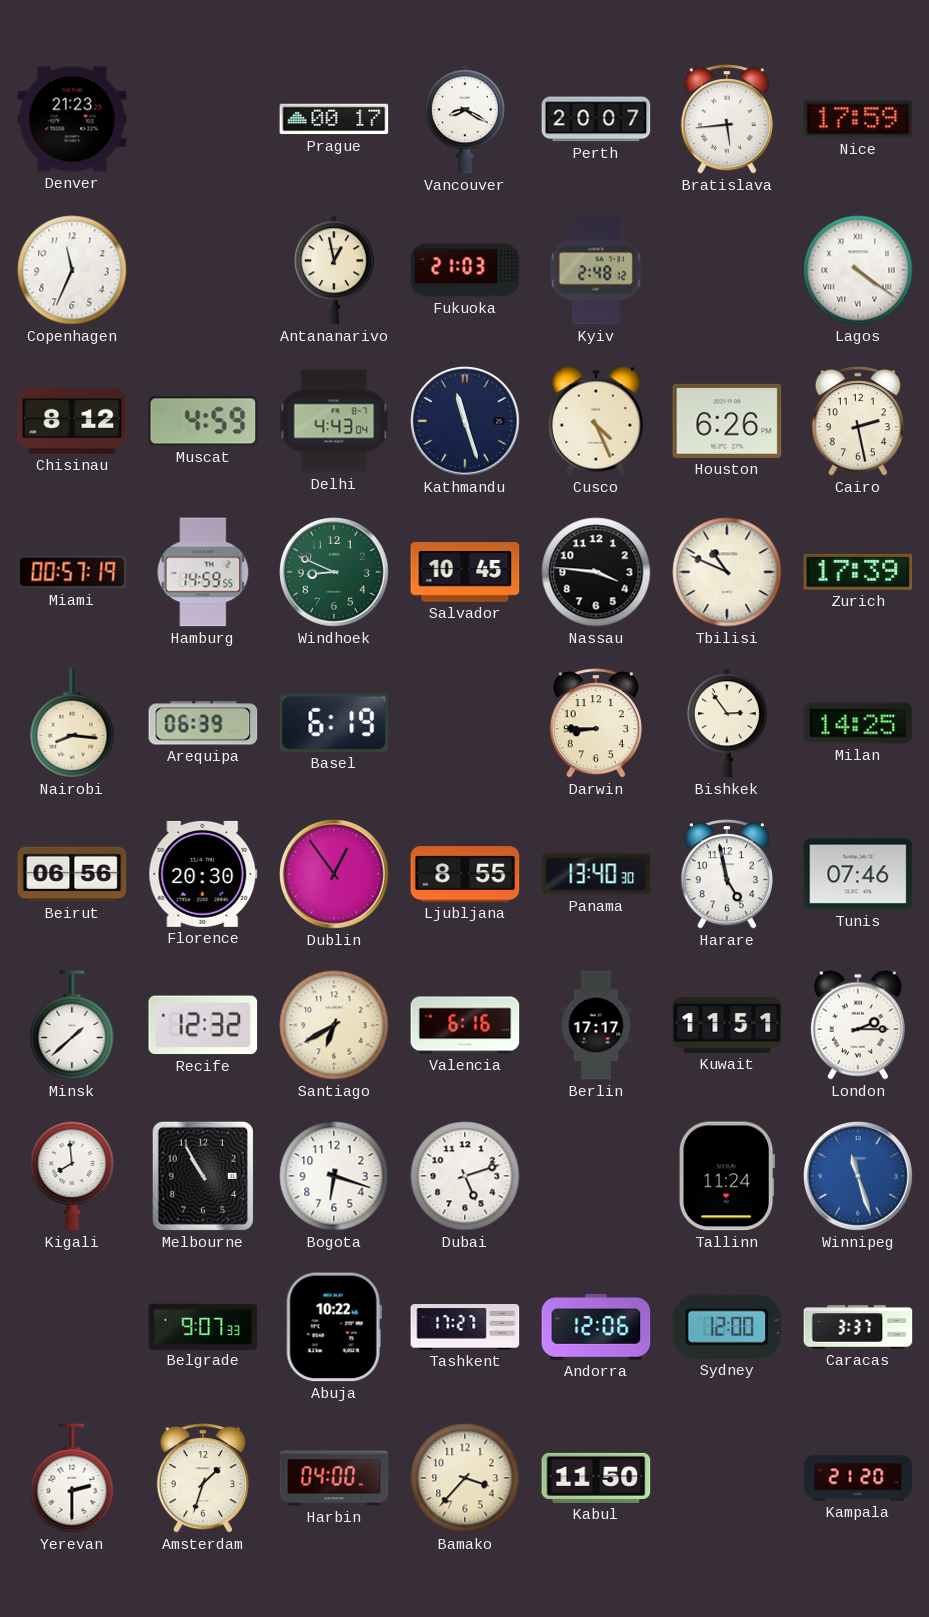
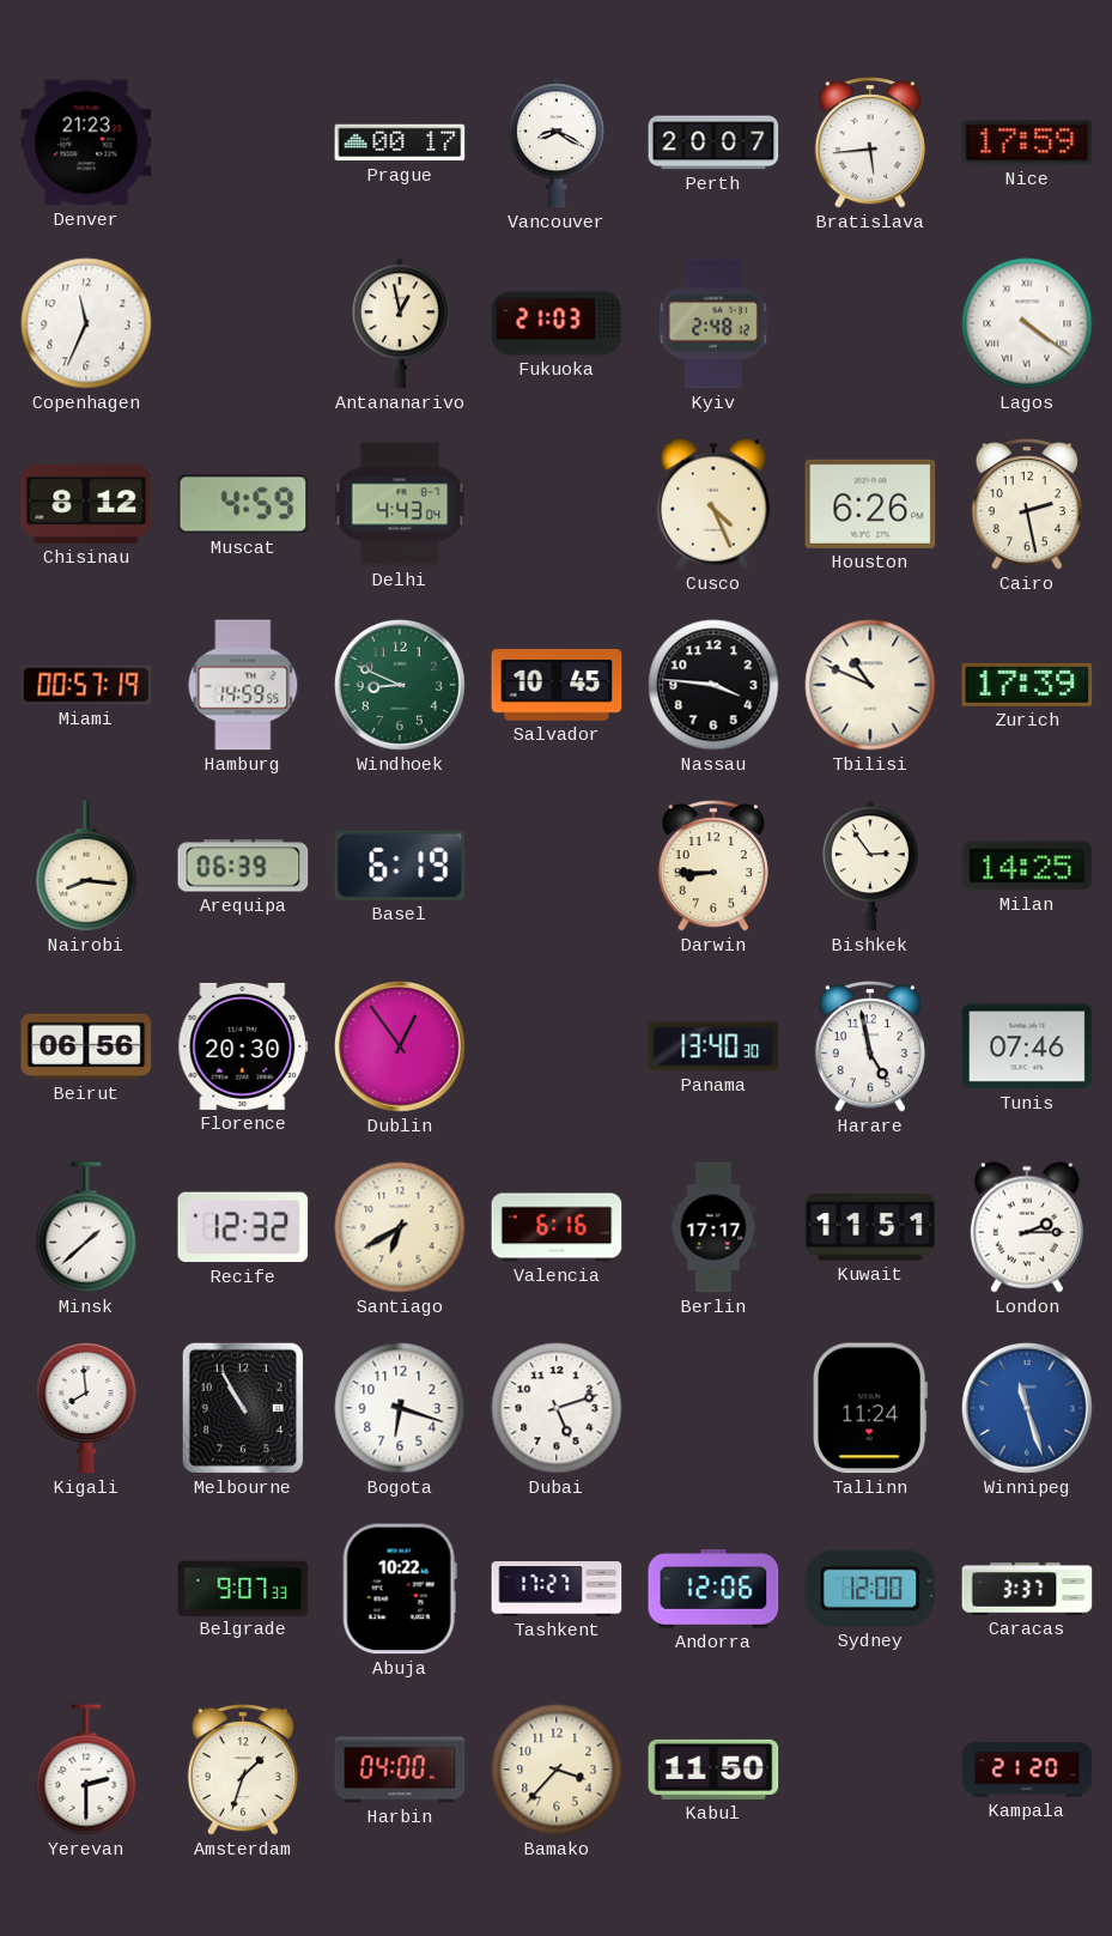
Kathmandu: 11:27 -> none (466, 422)
Ljubljana: 8:55 -> none (465, 874)
